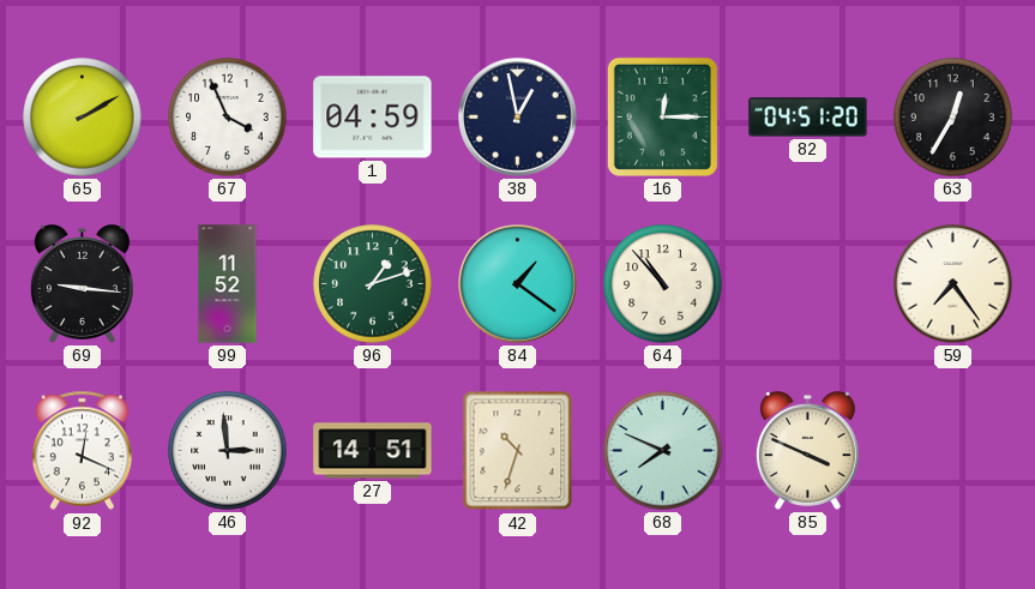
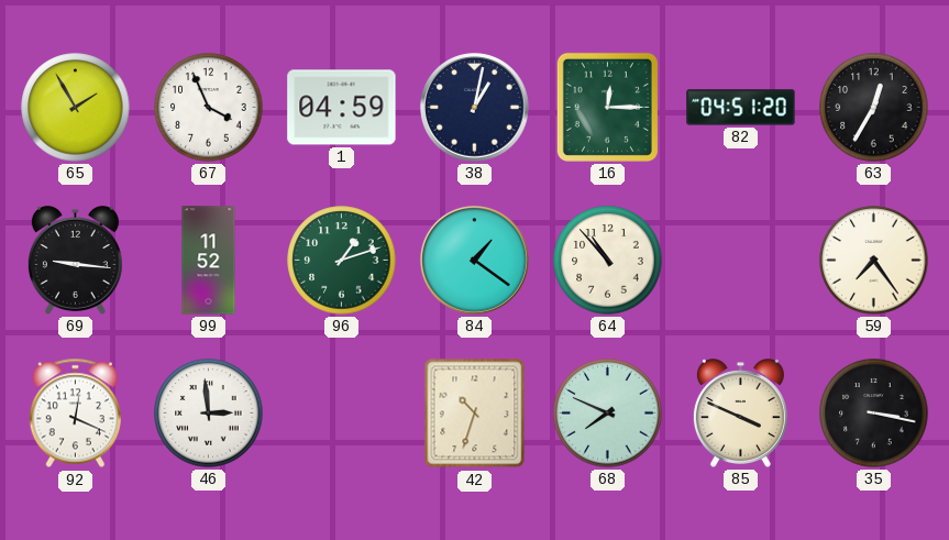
65: 2:10 -> 1:55 (76, 108)
38: 12:58 -> 1:02 (475, 108)
27: 14:51 -> none (373, 451)
35: none -> 3:17 (874, 414)
